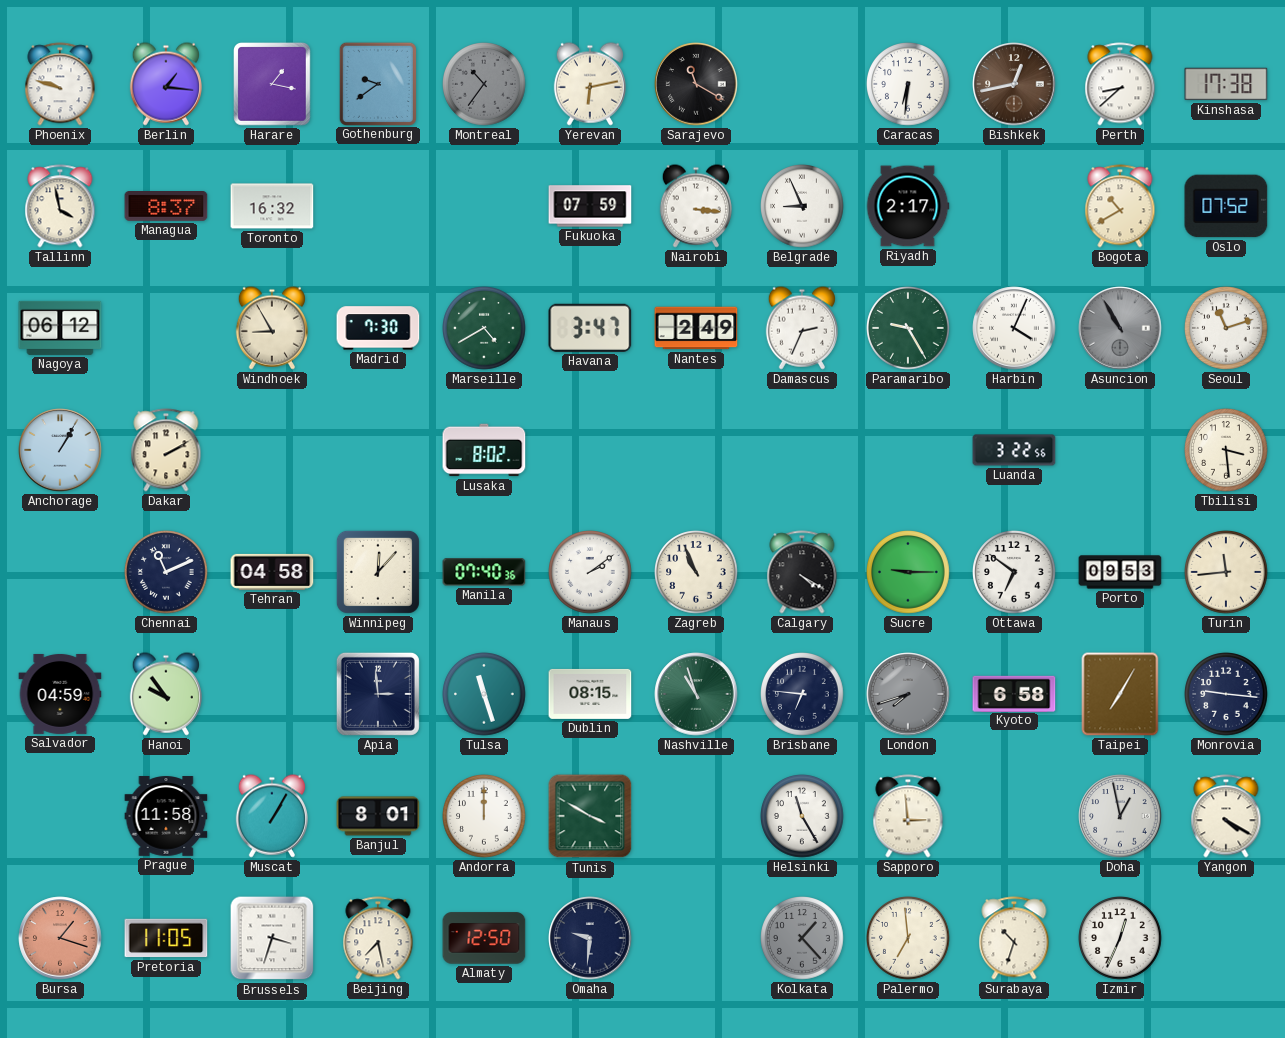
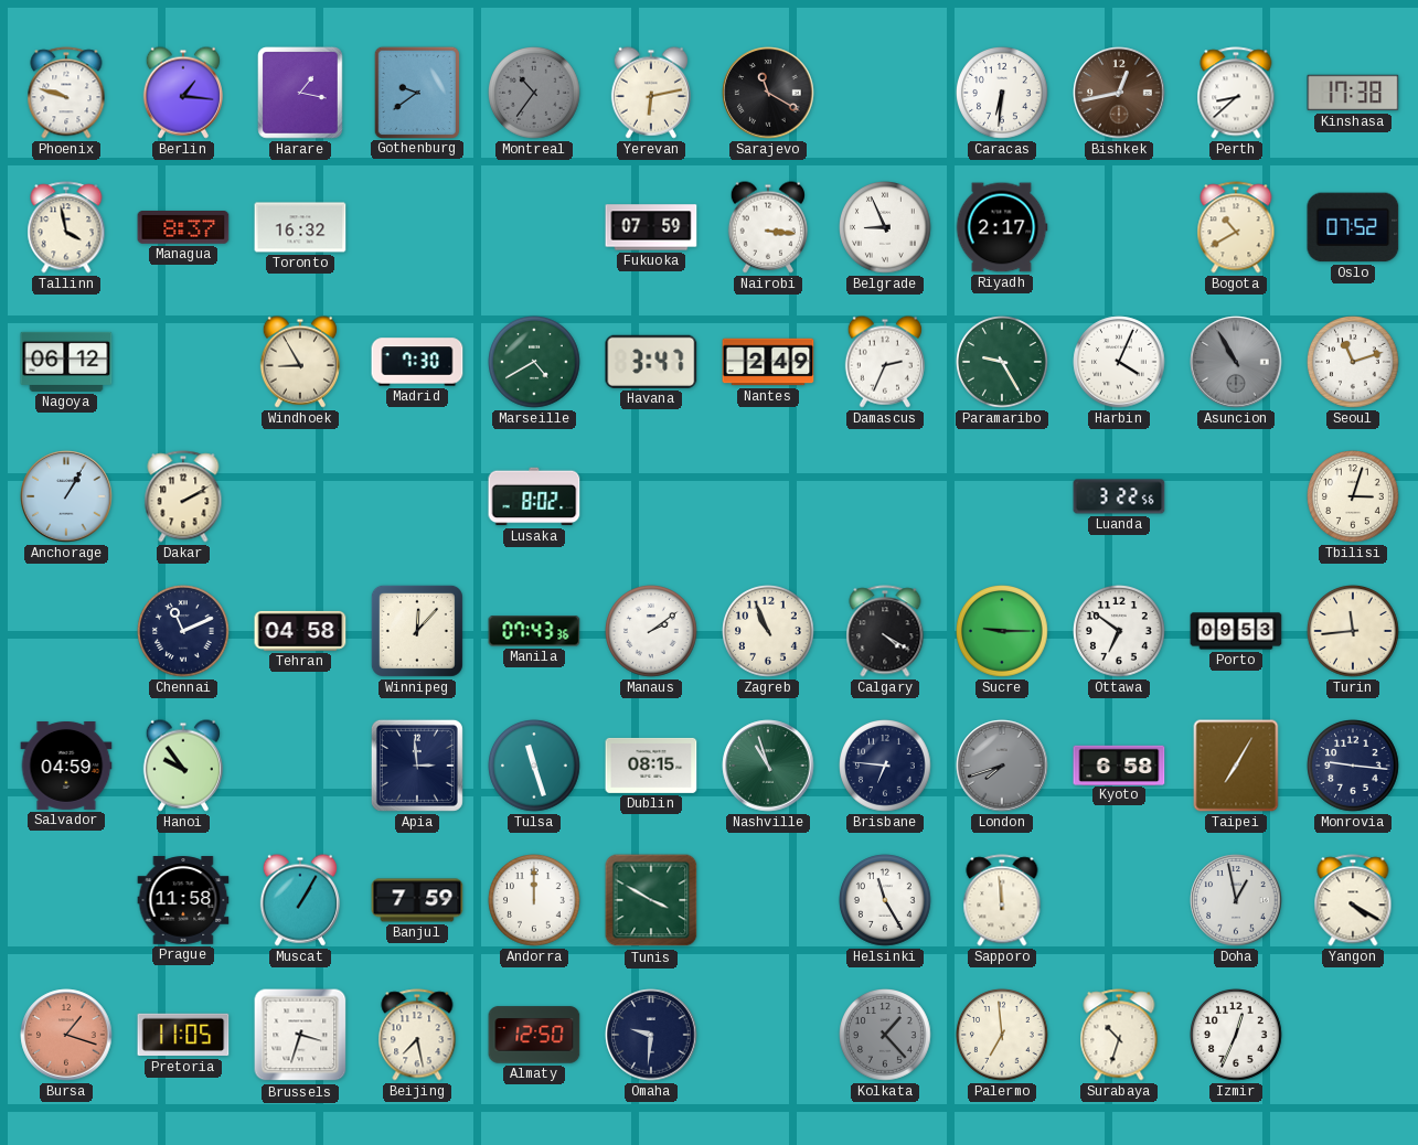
Tbilisi: 3:29 -> 3:03 (1354, 497)
Manila: 07:40 -> 07:43 (534, 631)
Banjul: 8:01 -> 7:59 (417, 900)
Sapporo: 2:59 -> 11:59 (1002, 900)
